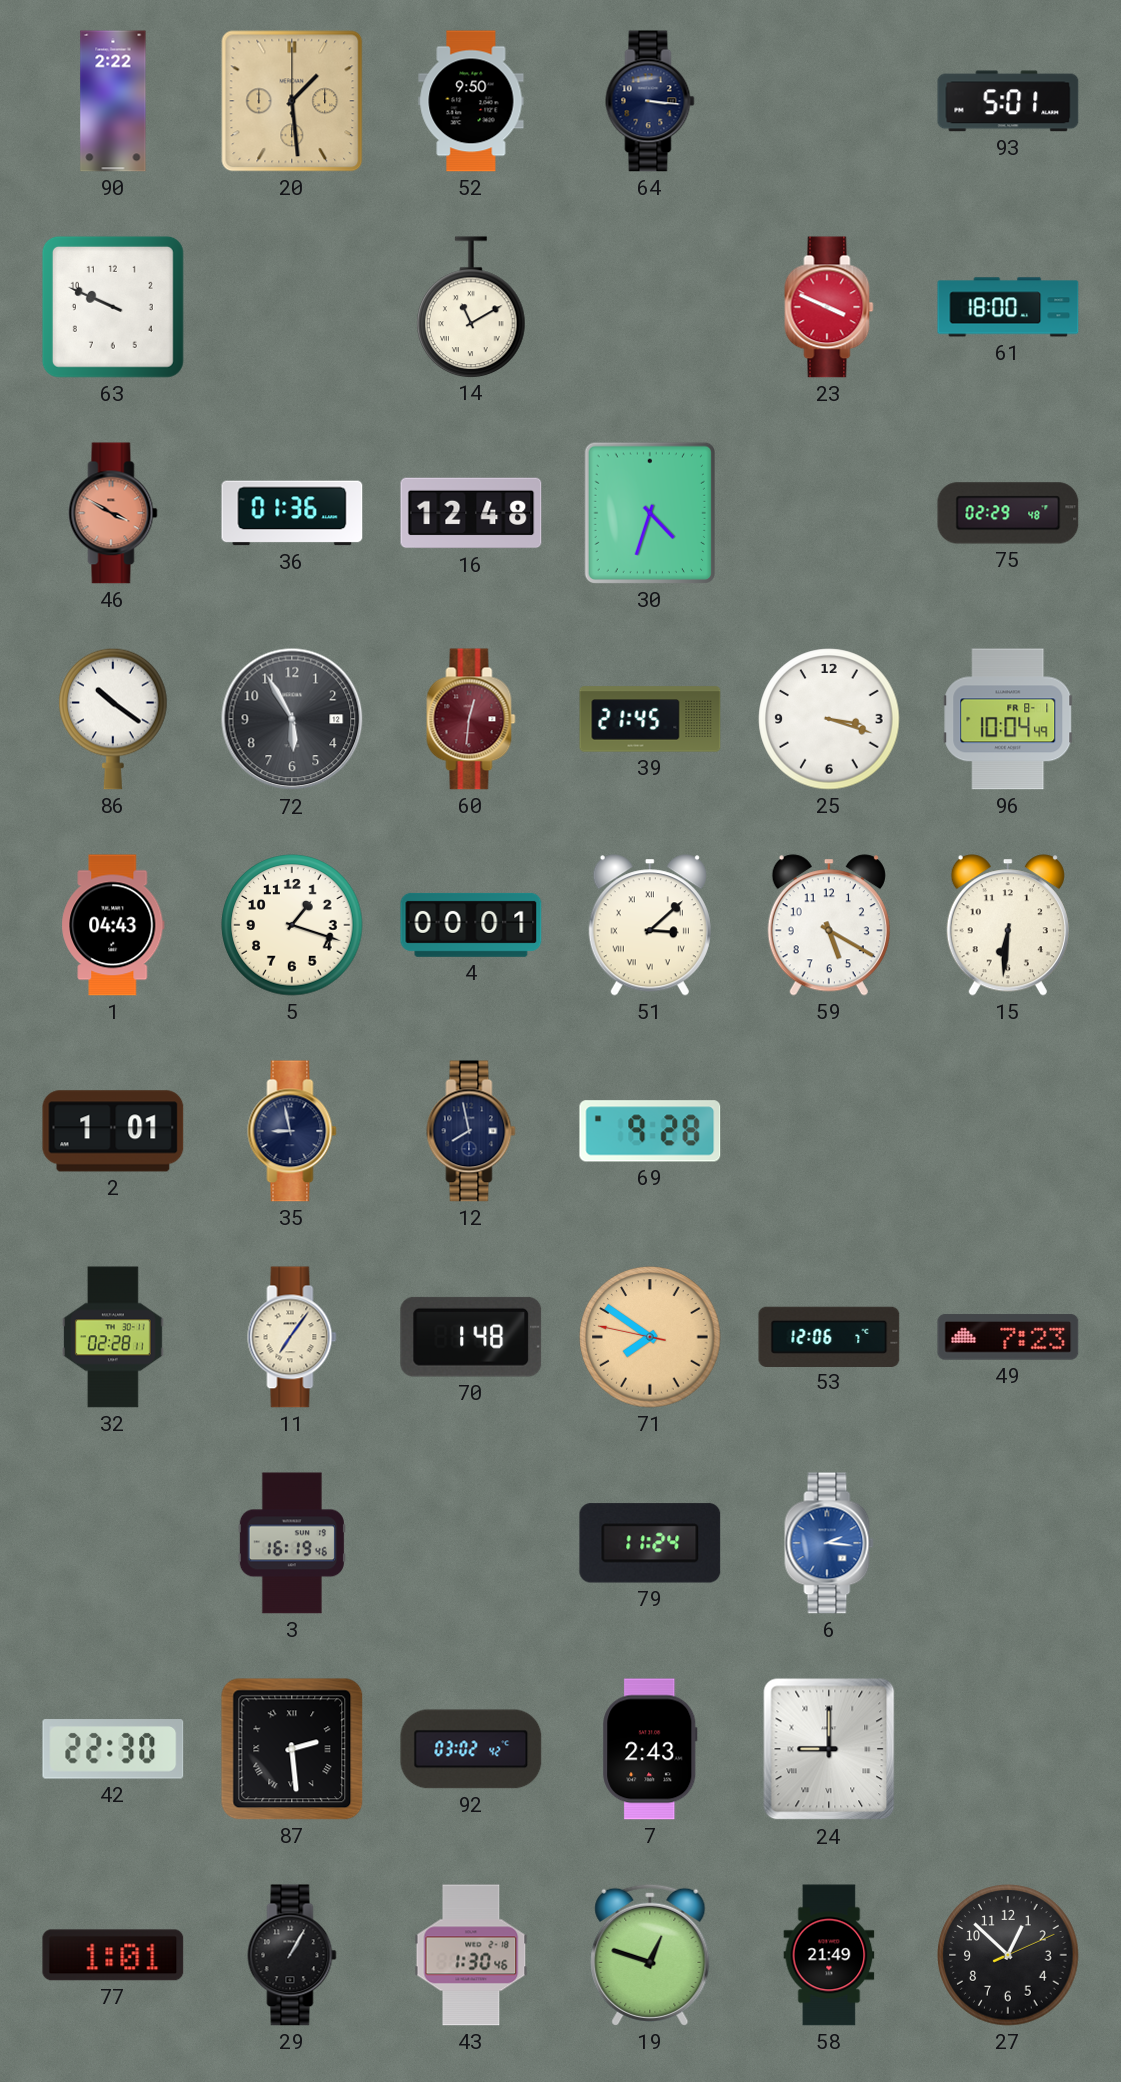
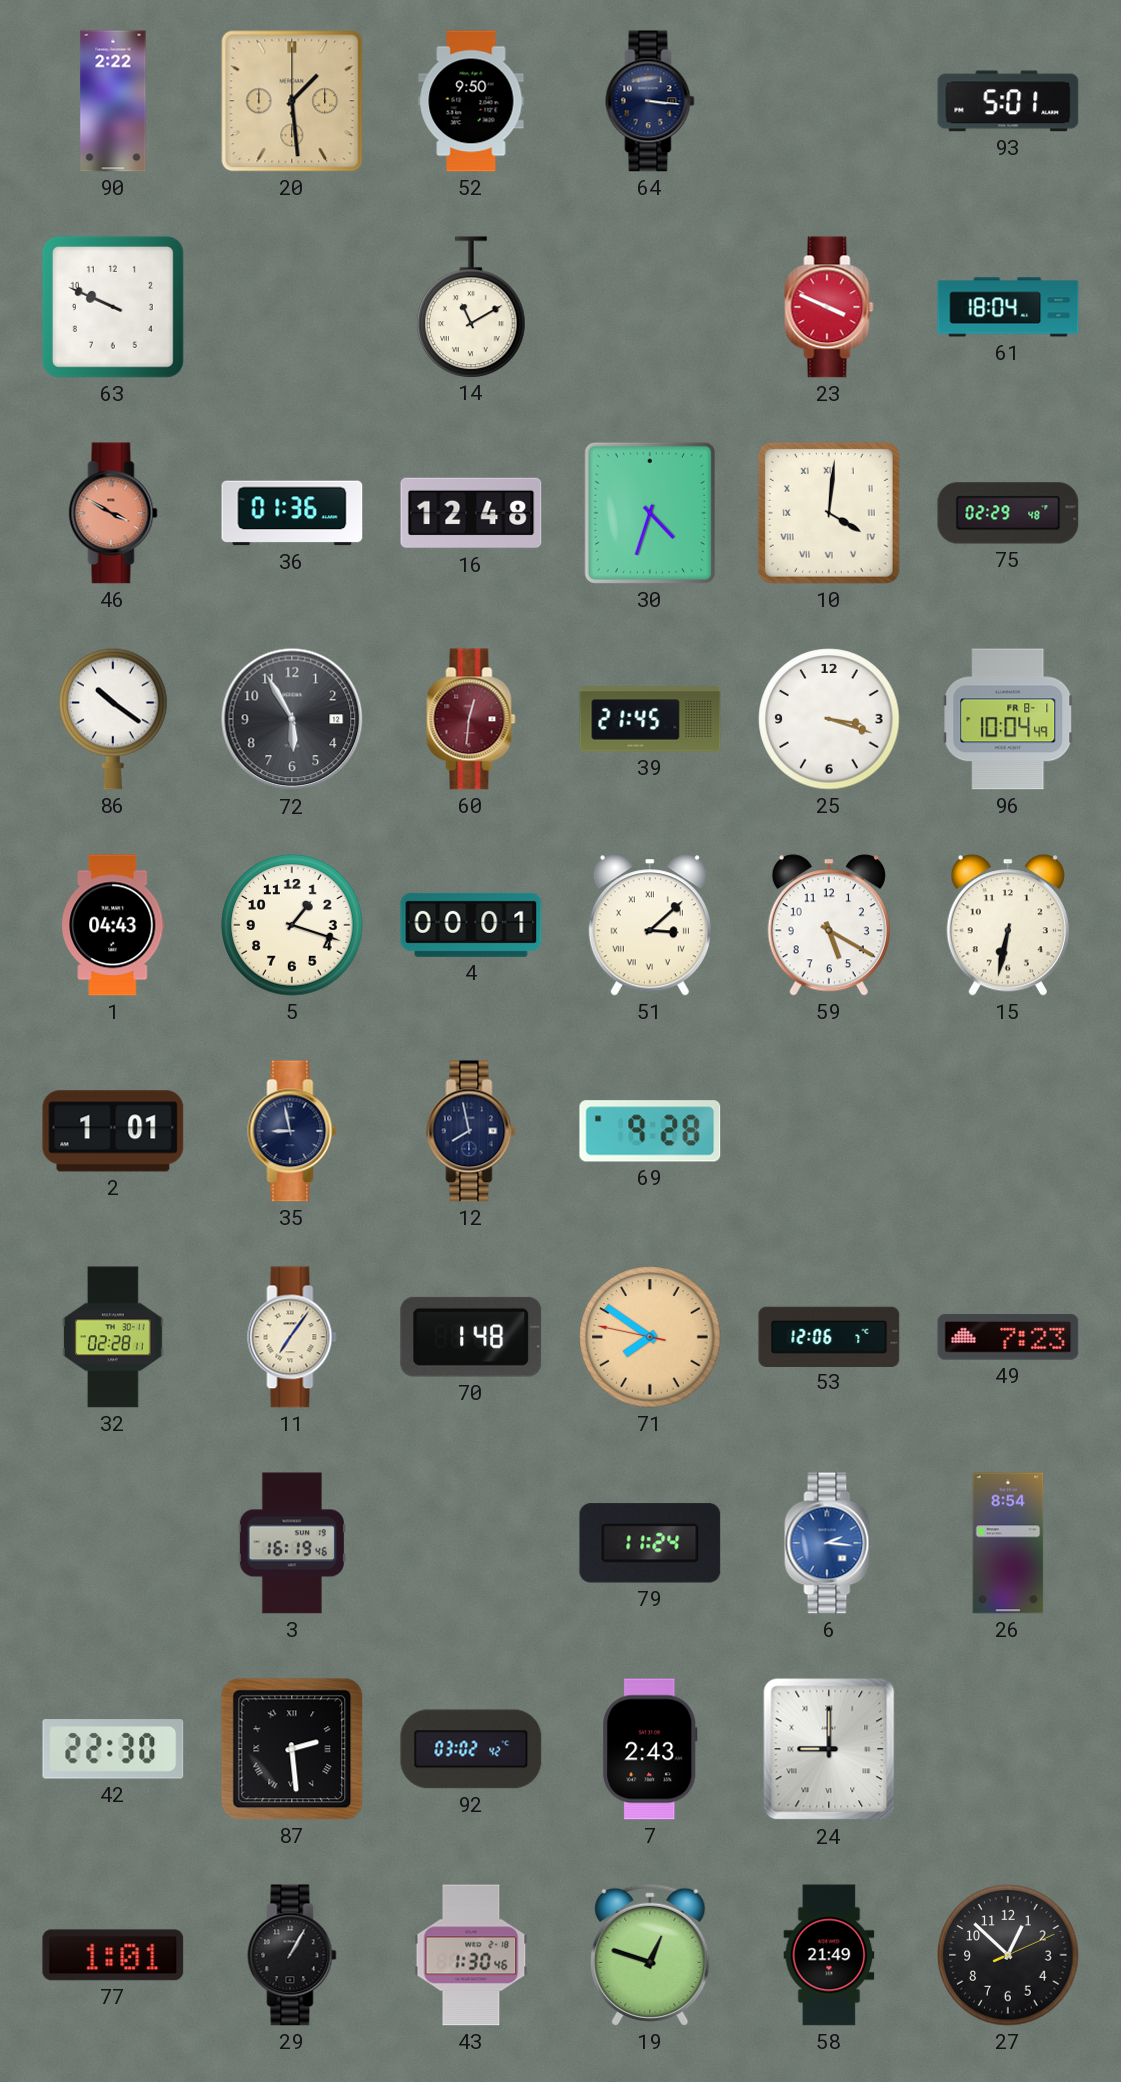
61: 18:00 -> 18:04 (1008, 307)
10: none -> 4:01 (829, 513)
15: 6:31 -> 6:32 (1008, 925)
26: none -> 8:54 (1008, 1543)
